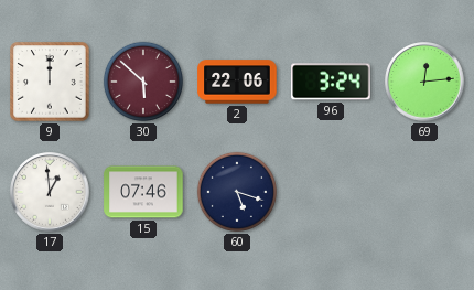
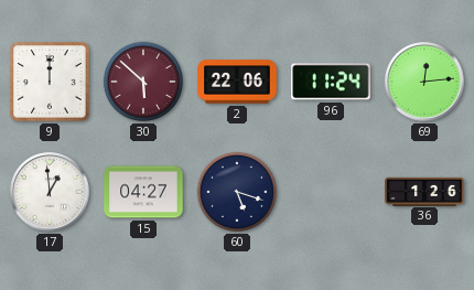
96: 3:24 -> 11:24 (331, 82)
15: 07:46 -> 04:27 (143, 192)
36: none -> 1:26 (424, 191)
